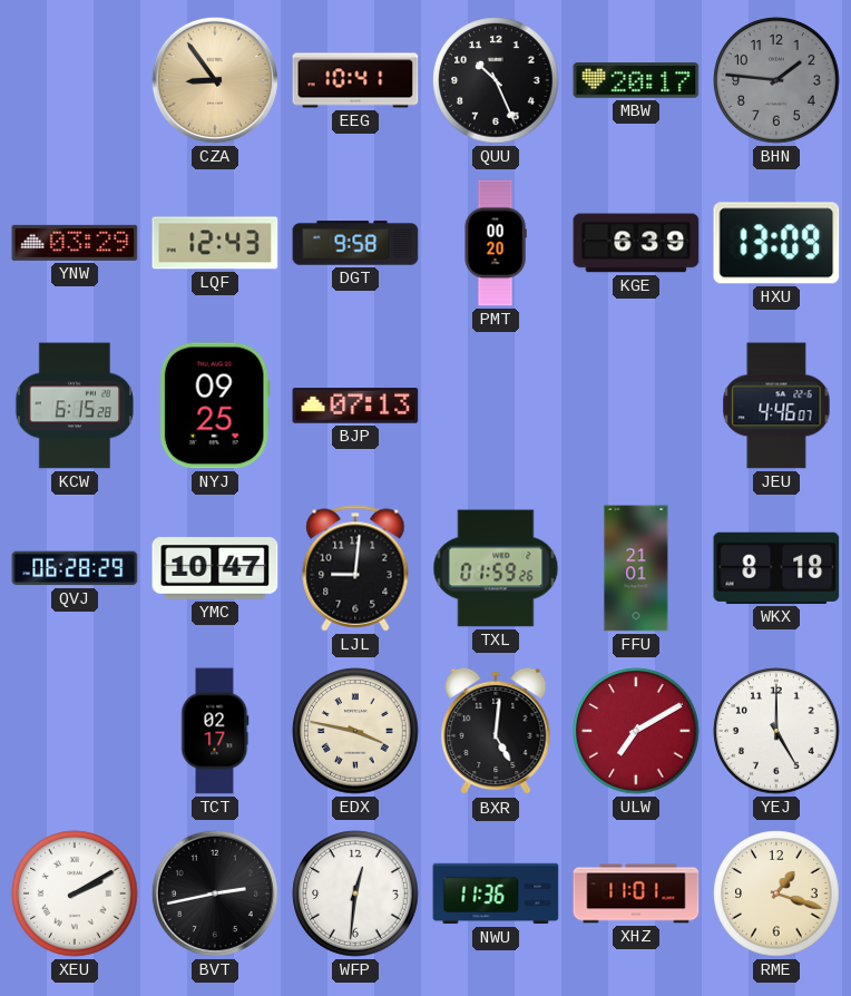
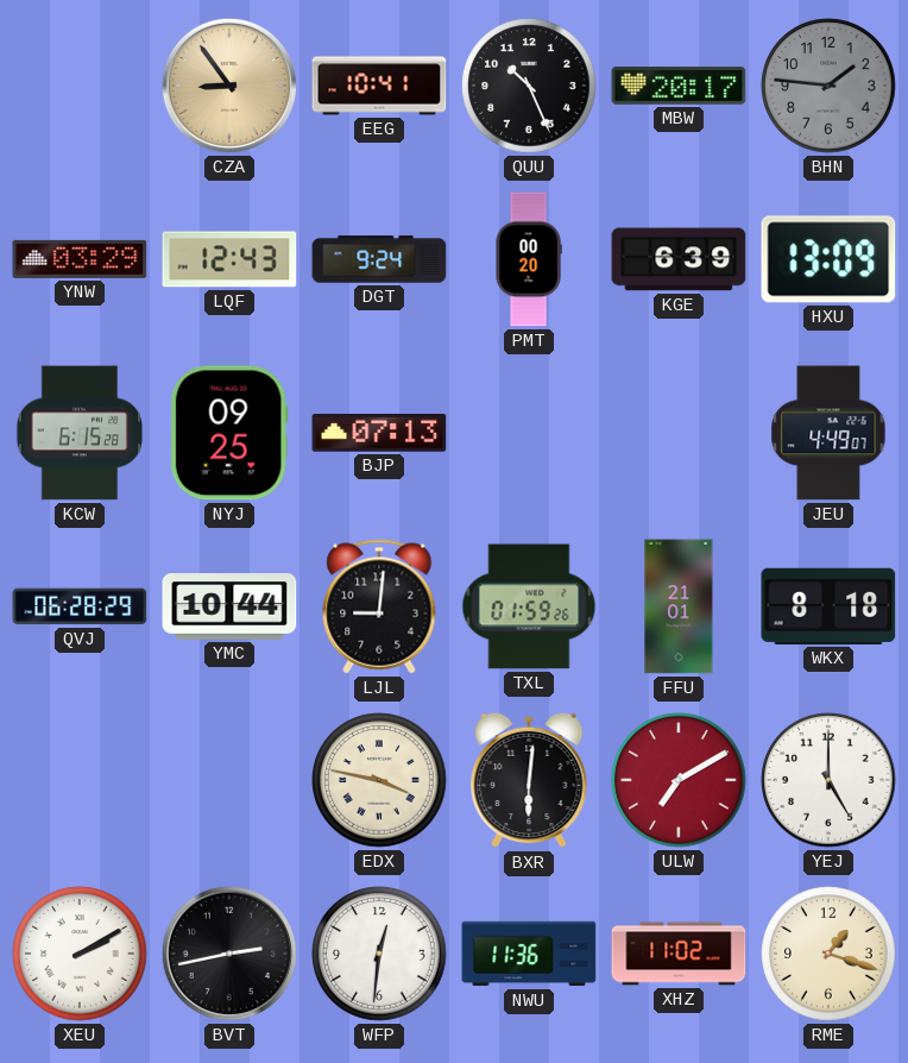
DGT: 9:58 -> 9:24 (379, 259)
JEU: 4:46 -> 4:49 (828, 433)
YMC: 10:47 -> 10:44 (229, 606)
TCT: 02:17 -> none (215, 731)
BXR: 5:01 -> 6:01 (529, 780)
XHZ: 11:01 -> 11:02 (679, 954)
